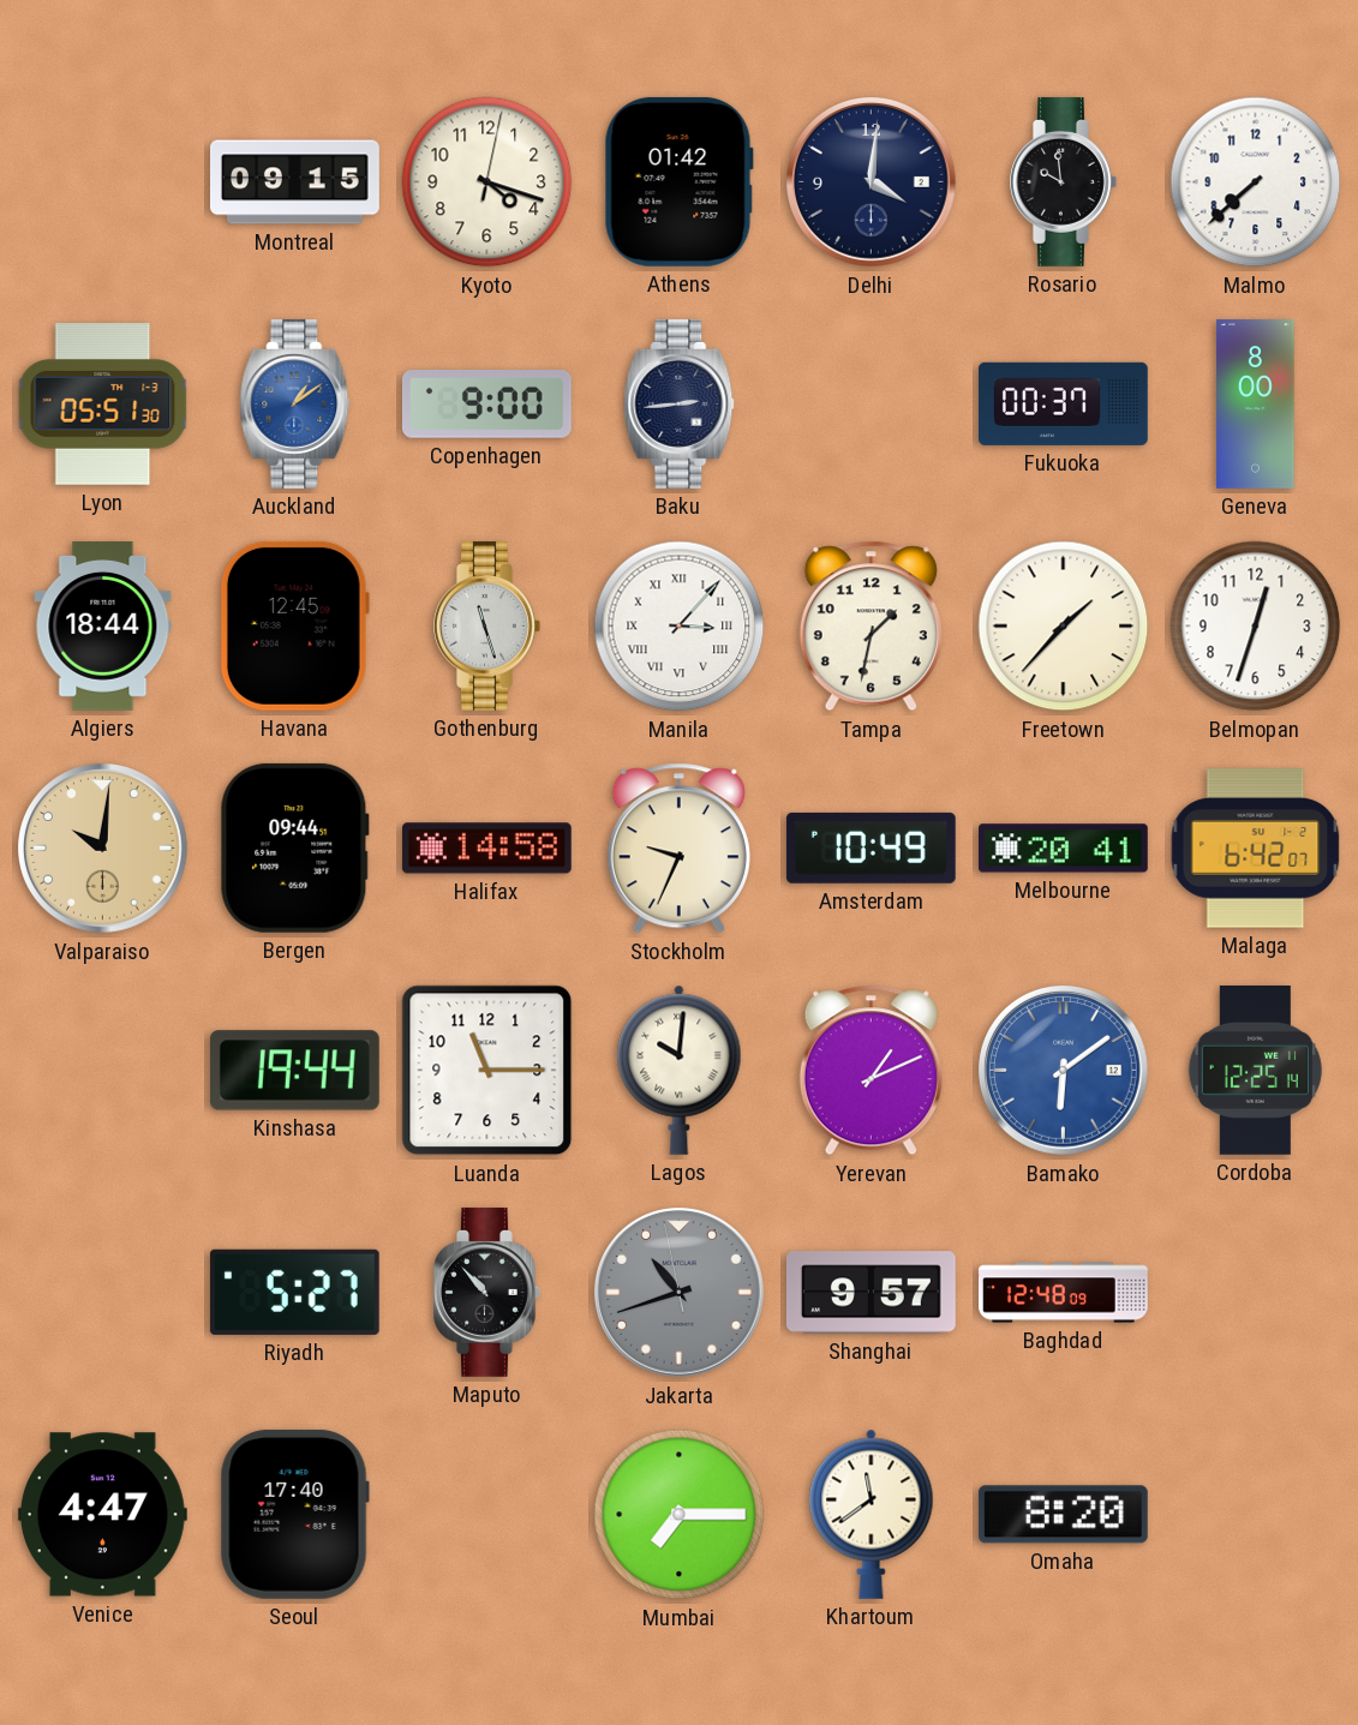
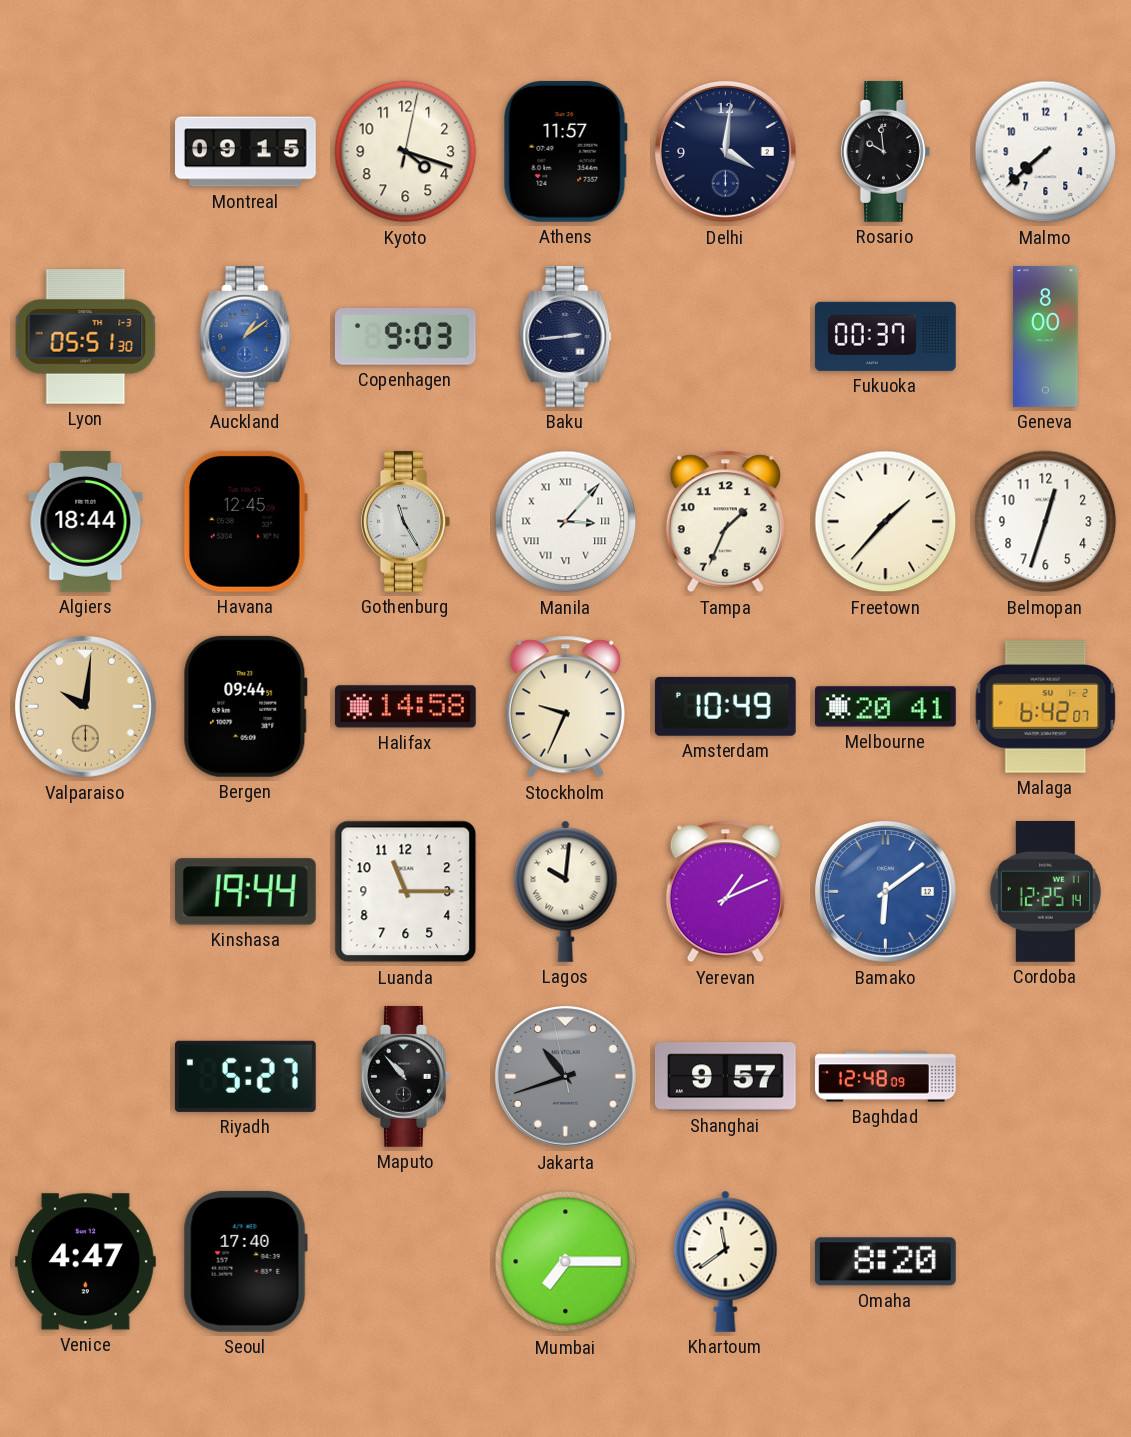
Athens: 01:42 -> 11:57 (565, 151)
Copenhagen: 9:00 -> 9:03 (405, 337)
Gothenburg: 11:27 -> 11:25 (406, 521)
Tampa: 1:32 -> 1:34 (725, 522)
